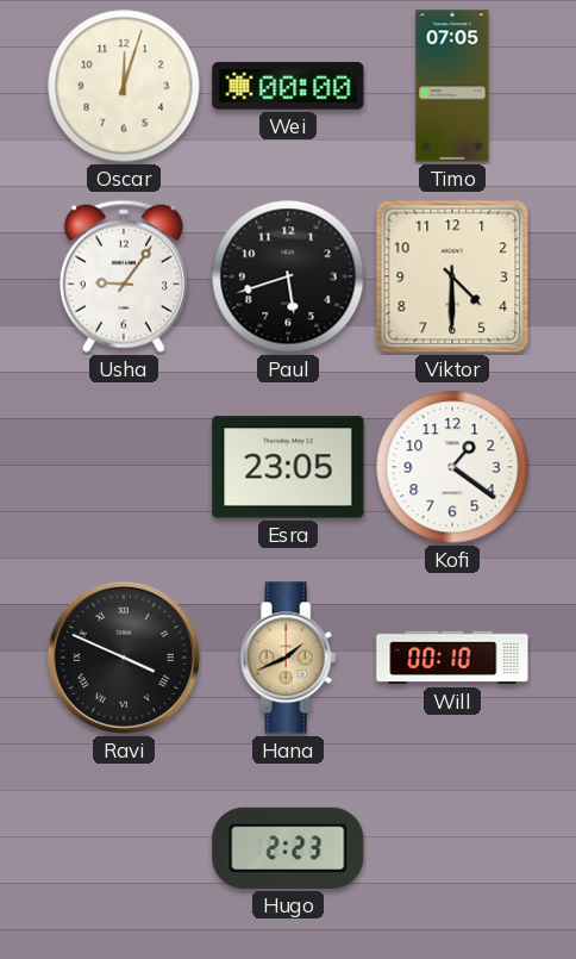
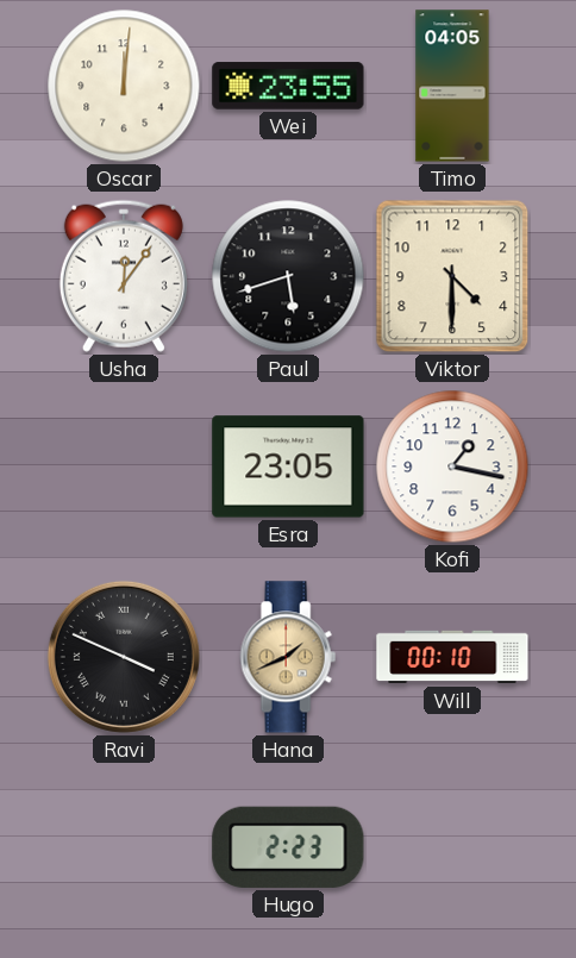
Oscar: 12:03 -> 12:01 (124, 86)
Wei: 00:00 -> 23:55 (288, 86)
Timo: 07:05 -> 04:05 (452, 86)
Usha: 9:06 -> 12:06 (124, 276)
Kofi: 1:21 -> 1:17 (452, 467)
